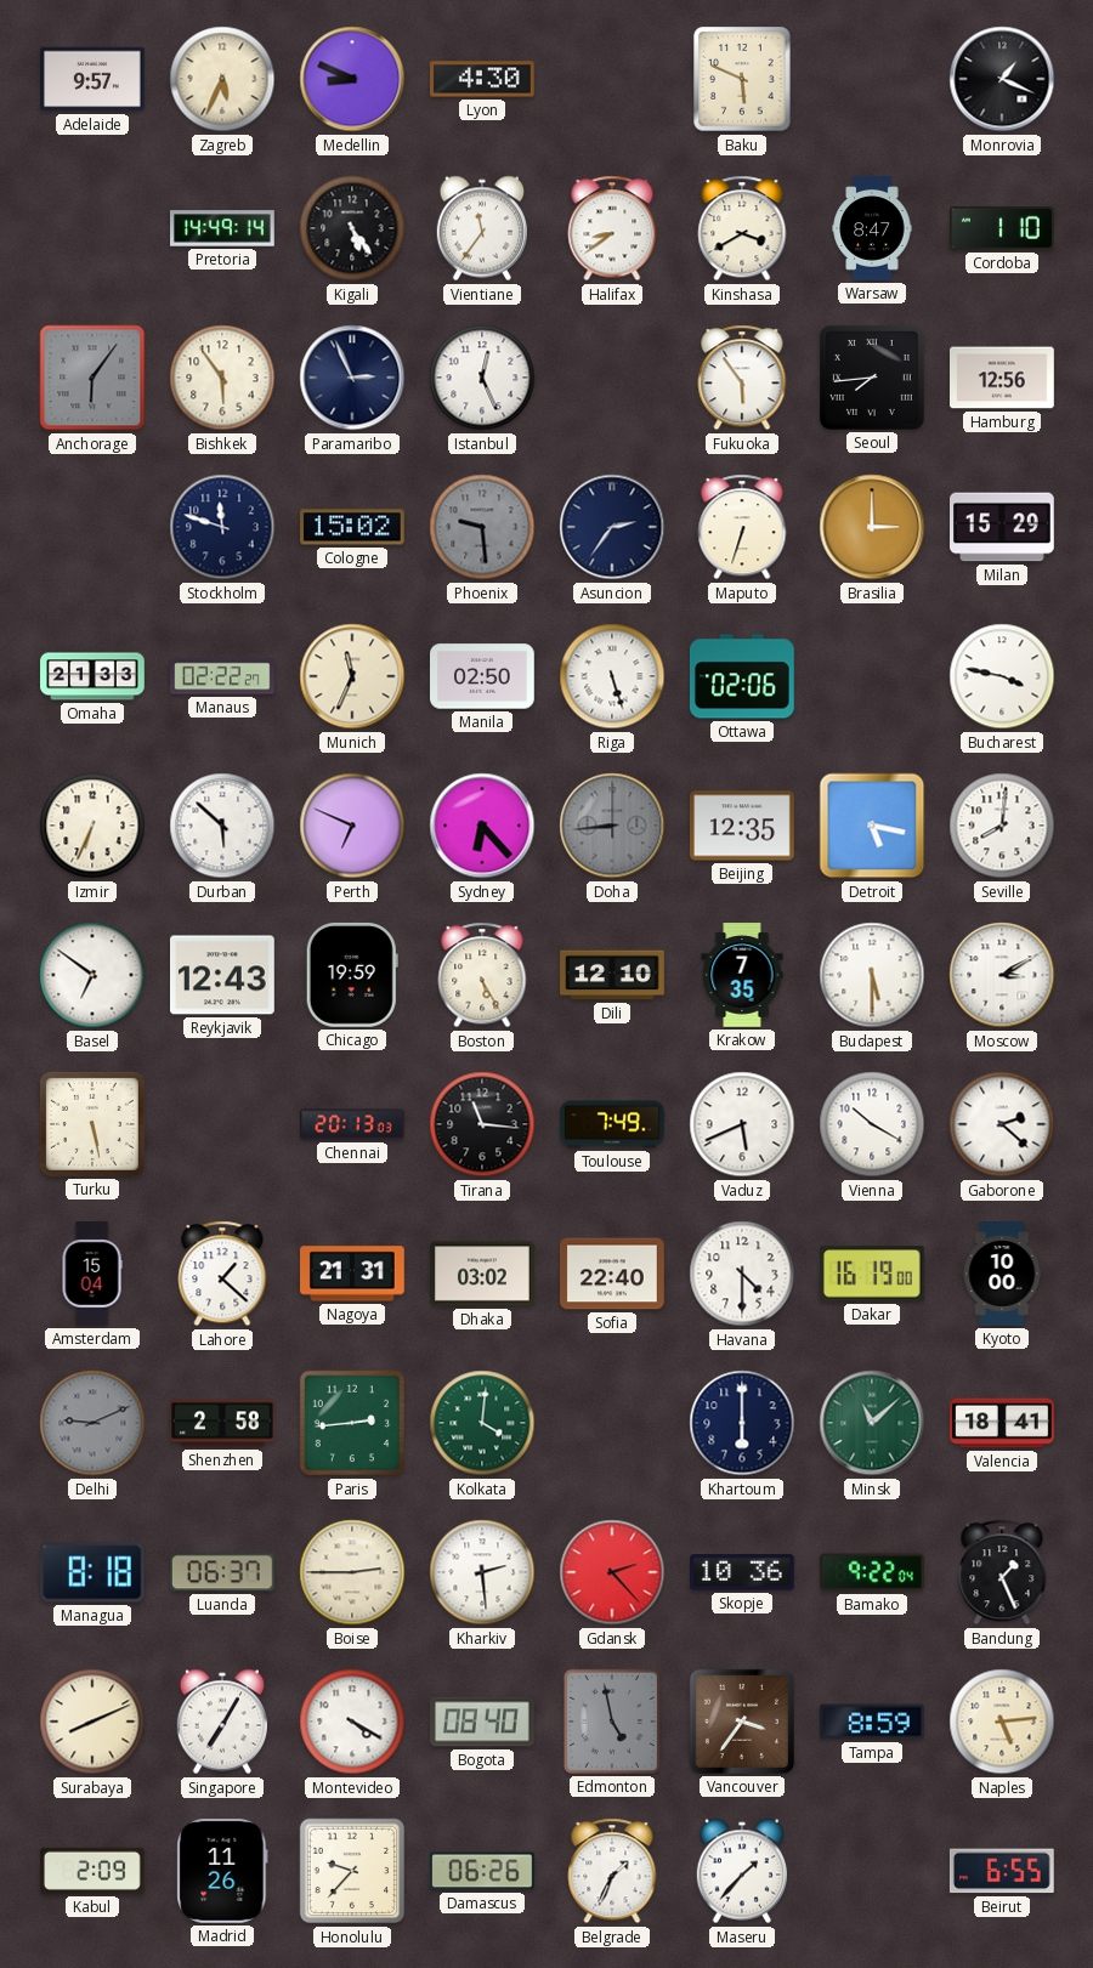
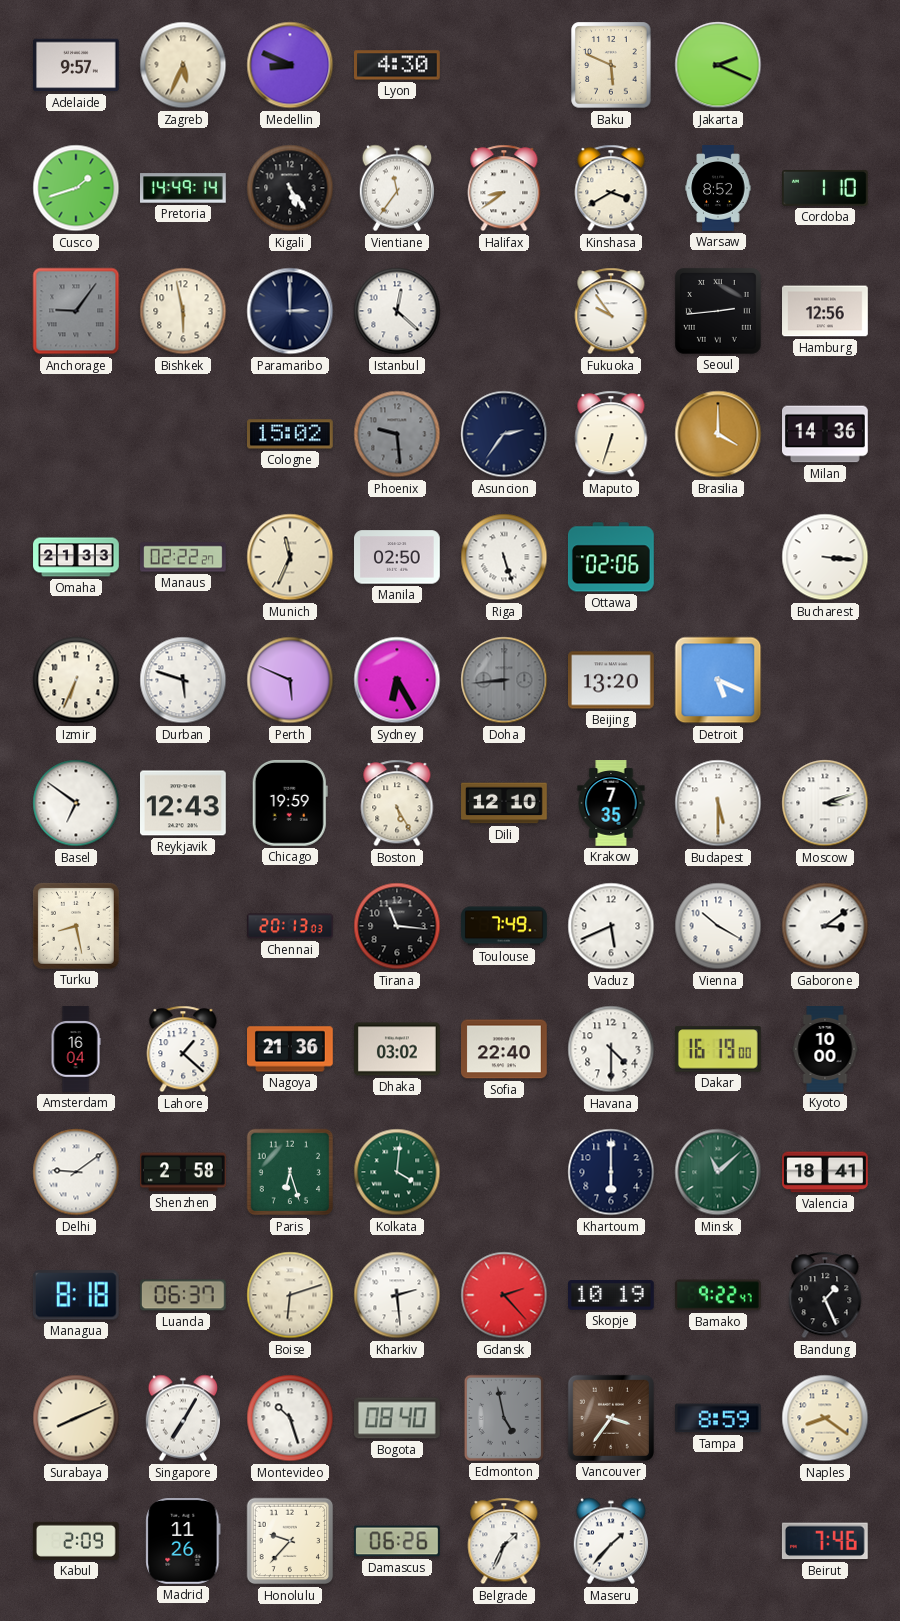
Jakarta: none -> 2:19 (718, 65)
Monrovia: 1:19 -> none (1002, 79)
Cusco: none -> 1:42 (76, 188)
Warsaw: 8:47 -> 8:52 (718, 188)
Anchorage: 6:06 -> 9:06 (76, 311)
Bishkek: 5:54 -> 5:58 (183, 311)
Paramaribo: 2:56 -> 3:00 (290, 311)
Istanbul: 12:26 -> 12:22 (397, 311)
Fukuoka: 5:54 -> 9:54 (611, 311)
Seoul: 7:44 -> 2:44 (718, 311)
Stockholm: 11:48 -> none (222, 527)
Brasilia: 3:00 -> 4:00 (718, 434)
Milan: 15:29 -> 14:36 (826, 434)
Bucharest: 3:47 -> 3:16 (825, 557)
Durban: 5:52 -> 5:48 (183, 680)
Perth: 6:49 -> 5:49 (290, 680)
Sydney: 6:23 -> 6:25 (397, 680)
Beijing: 12:35 -> 13:20 (612, 680)
Detroit: 5:17 -> 5:19 (718, 680)
Seville: 8:01 -> none (1002, 826)
Moscow: 3:10 -> 3:12 (825, 803)
Turku: 5:28 -> 8:28 (76, 926)
Gaborone: 2:22 -> 3:09 (825, 926)
Amsterdam: 15:04 -> 16:04 (76, 1049)
Nagoya: 21:31 -> 21:36 (291, 1049)
Delhi: 9:11 -> 9:09 (76, 1172)
Delhi dial: grey -> white (76, 1172)
Paris: 2:44 -> 6:27 (290, 1172)
Boise: 2:45 -> 6:12 (290, 1295)
Skopje: 10:36 -> 10:19 (612, 1295)
Bamako: 9:22:04 -> 9:22:47 (718, 1295)
Montevideo: 4:20 -> 10:27 (290, 1418)
Naples: 5:14 -> 8:21 (825, 1418)
Beirut: 6:55 -> 7:46 (825, 1541)
